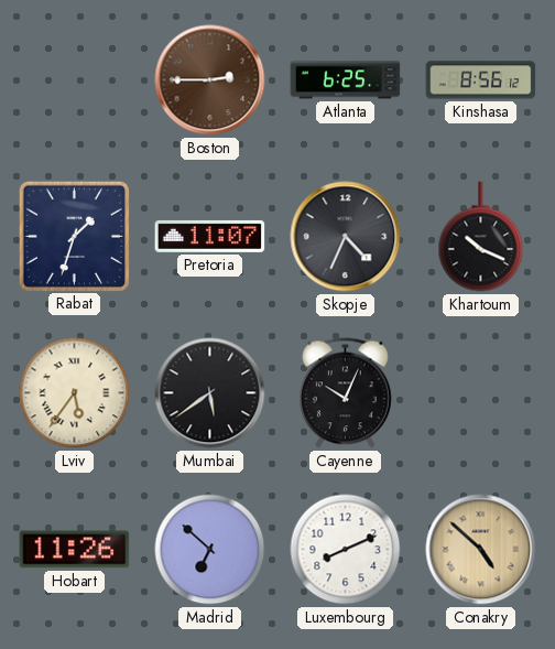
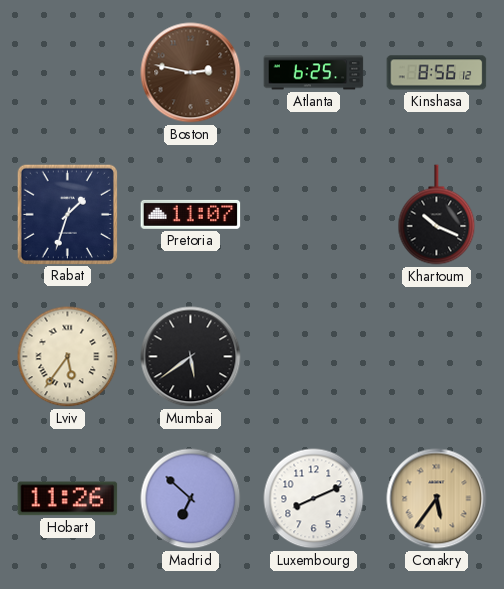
Boston: 2:45 -> 2:47 (191, 73)
Skopje: 4:34 -> none (346, 237)
Cayenne: 10:04 -> none (346, 393)
Conakry: 4:52 -> 5:36 (437, 499)
